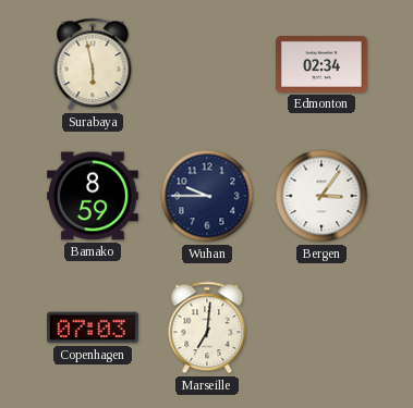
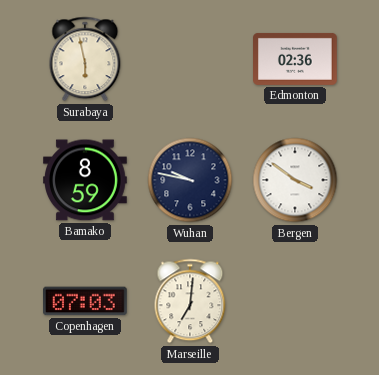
Edmonton: 02:34 -> 02:36 (296, 59)
Wuhan: 9:45 -> 9:47 (190, 180)
Bergen: 3:06 -> 3:51 (295, 180)
